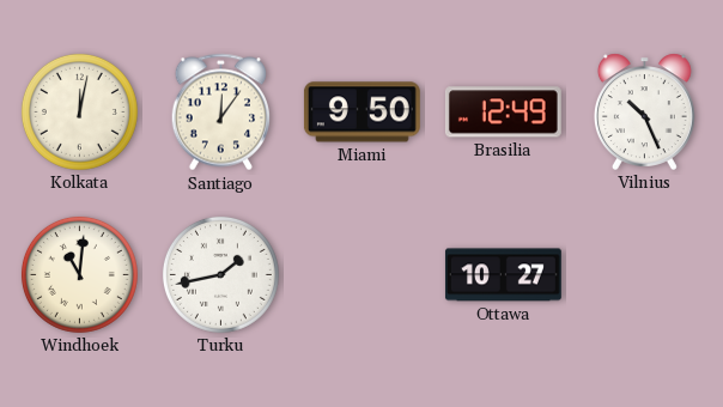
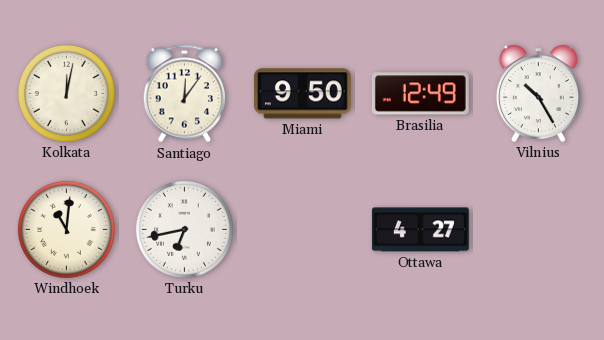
Vilnius: 10:26 -> 10:25 (538, 93)
Turku: 1:43 -> 6:43 (184, 229)
Ottawa: 10:27 -> 4:27 (420, 230)
